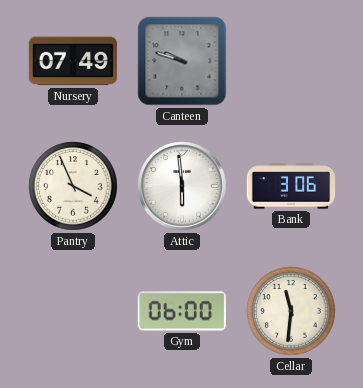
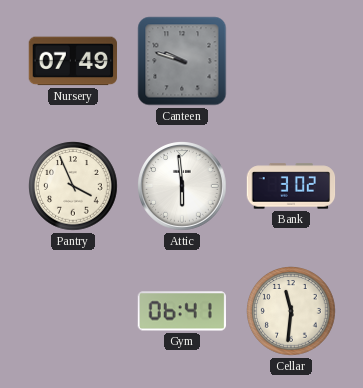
Bank: 3:06 -> 3:02 (291, 186)
Gym: 06:00 -> 06:41 (181, 311)
